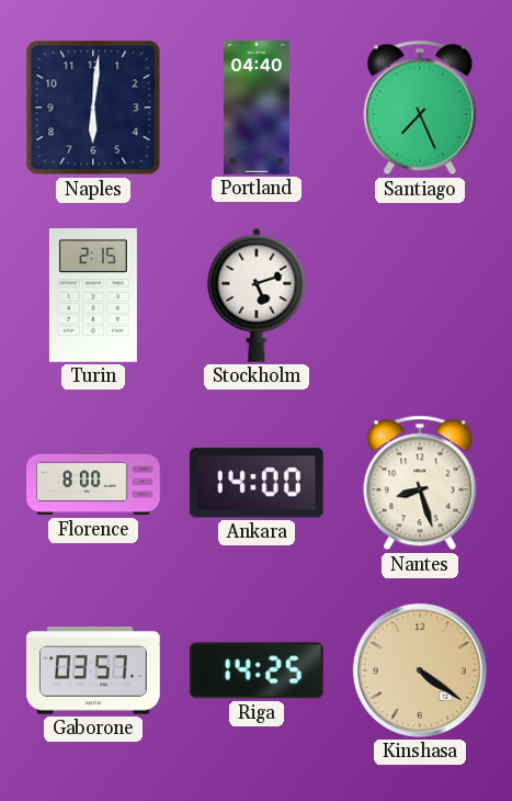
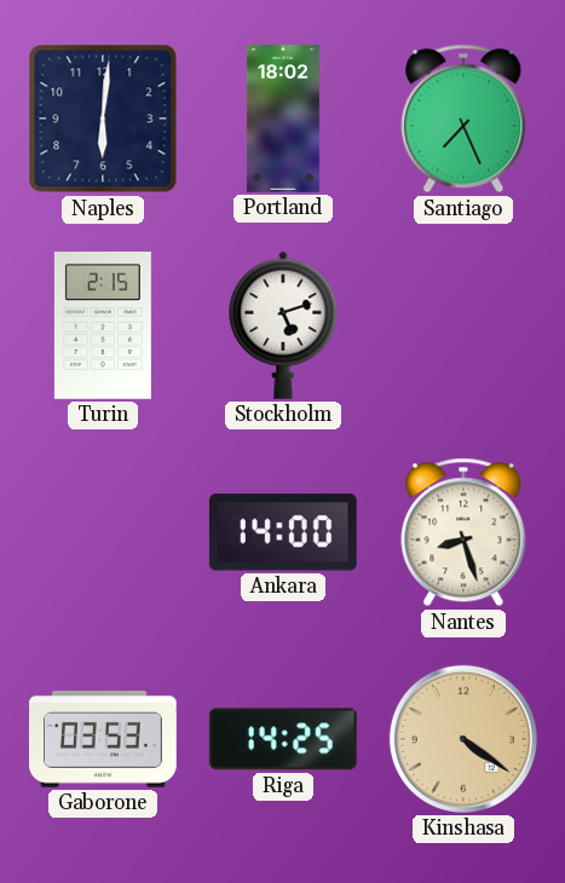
Portland: 04:40 -> 18:02 (283, 119)
Florence: 8:00 -> none (94, 483)
Gaborone: 03:57 -> 03:53 (104, 740)
